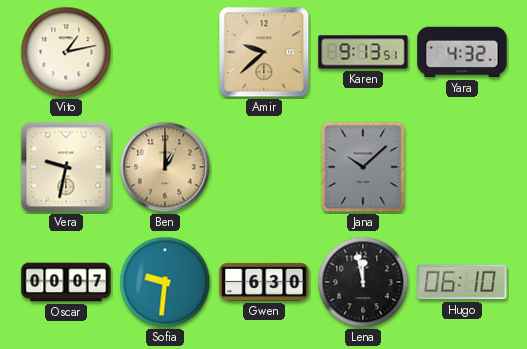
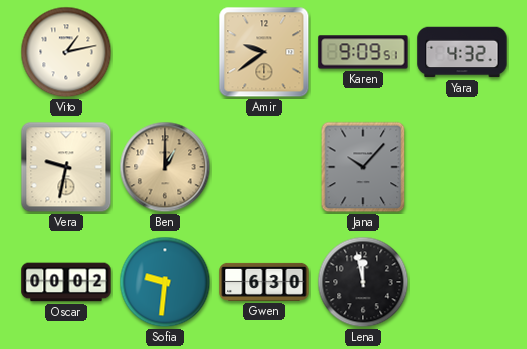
Amir: 9:38 -> 9:39 (264, 52)
Karen: 9:13 -> 9:09 (363, 52)
Jana: 10:08 -> 10:07 (363, 167)
Oscar: 00:07 -> 00:02 (66, 282)
Hugo: 06:10 -> none (462, 282)
